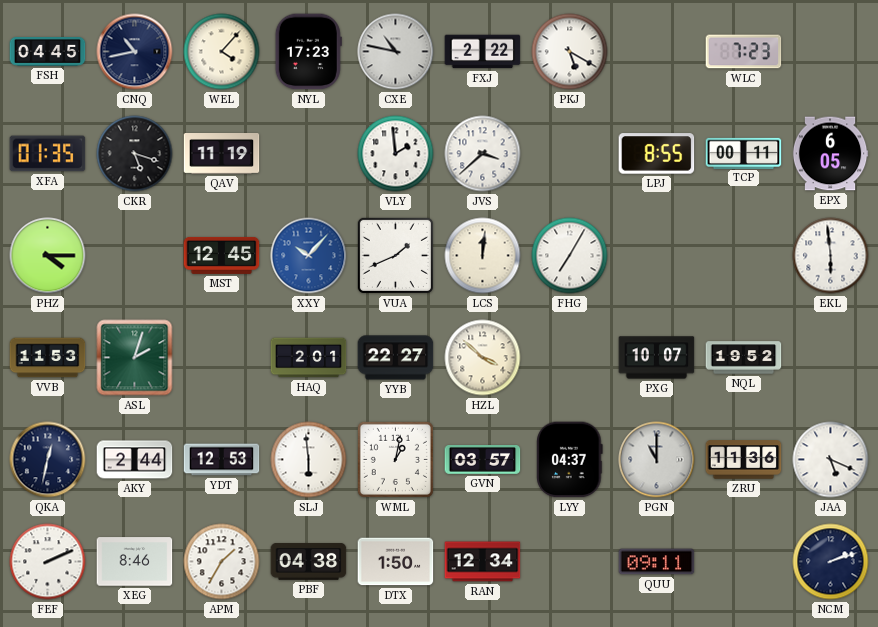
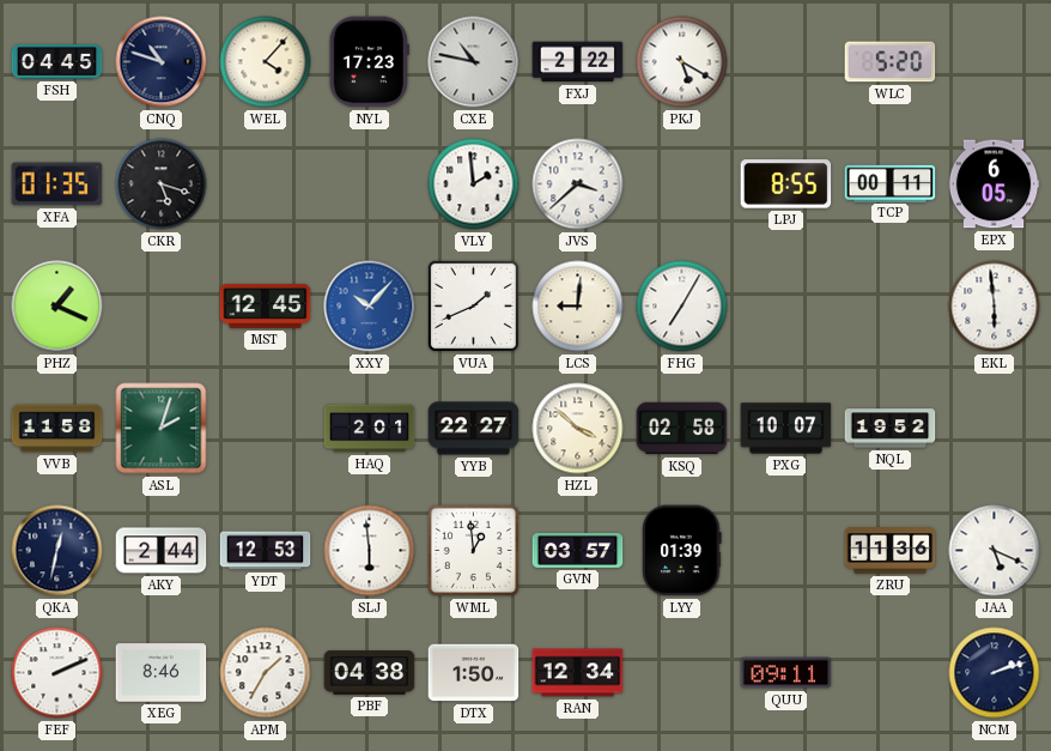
CNQ: 10:43 -> 10:48 (162, 62)
WLC: 7:23 -> 5:20 (891, 62)
QAV: 11:19 -> none (222, 154)
PHZ: 4:15 -> 1:19 (57, 307)
LCS: 12:01 -> 9:01 (578, 307)
VVB: 11:53 -> 11:58 (57, 429)
KSQ: none -> 02:58 (682, 429)
WML: 1:02 -> 12:59 (473, 550)
LYY: 04:37 -> 01:39 (682, 551)
PGN: 11:00 -> none (657, 460)
